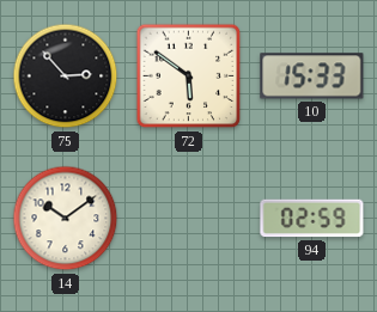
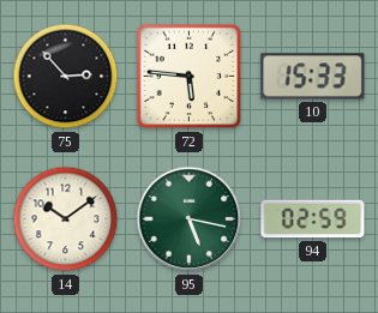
72: 5:51 -> 5:46 (190, 77)
95: none -> 5:17 (190, 219)
